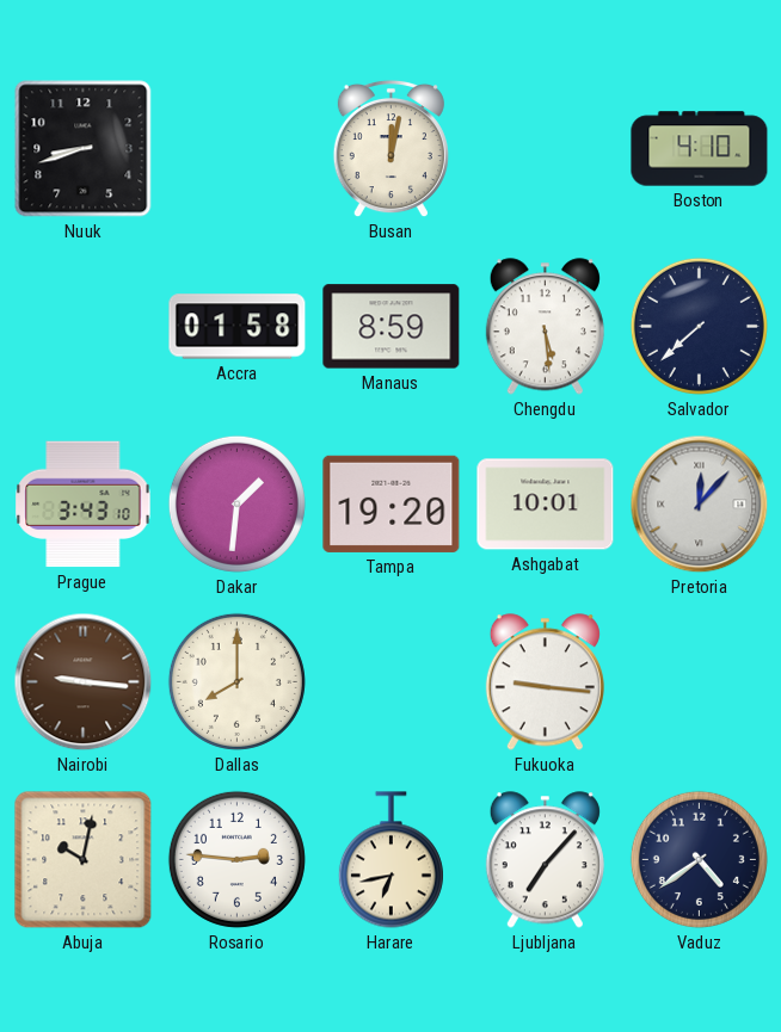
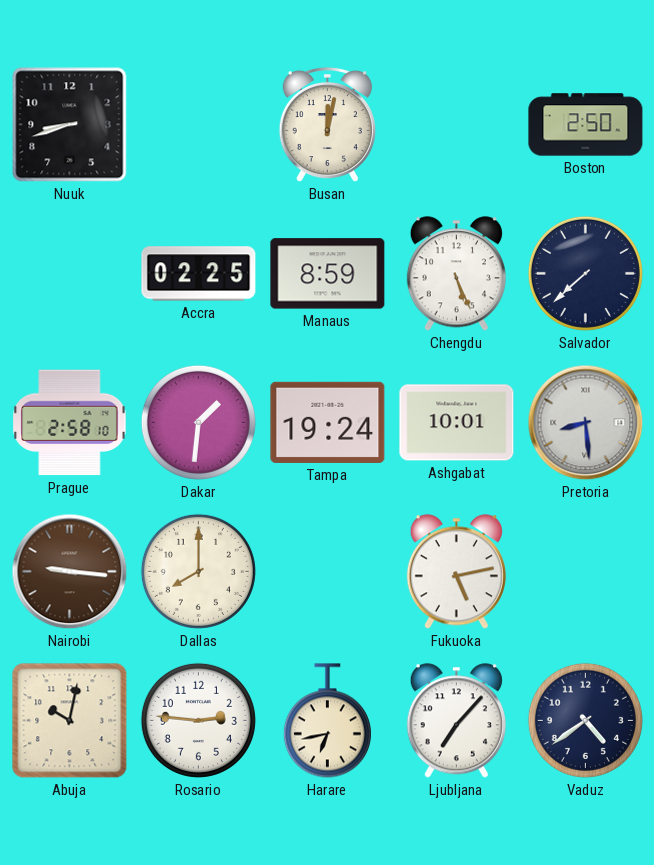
Boston: 4:10 -> 2:50 (586, 125)
Accra: 01:58 -> 02:25 (199, 274)
Chengdu: 5:29 -> 5:26 (456, 274)
Prague: 3:43 -> 2:58 (70, 423)
Tampa: 19:20 -> 19:24 (328, 422)
Pretoria: 12:07 -> 8:29 (586, 423)
Fukuoka: 9:16 -> 5:13 (456, 572)
